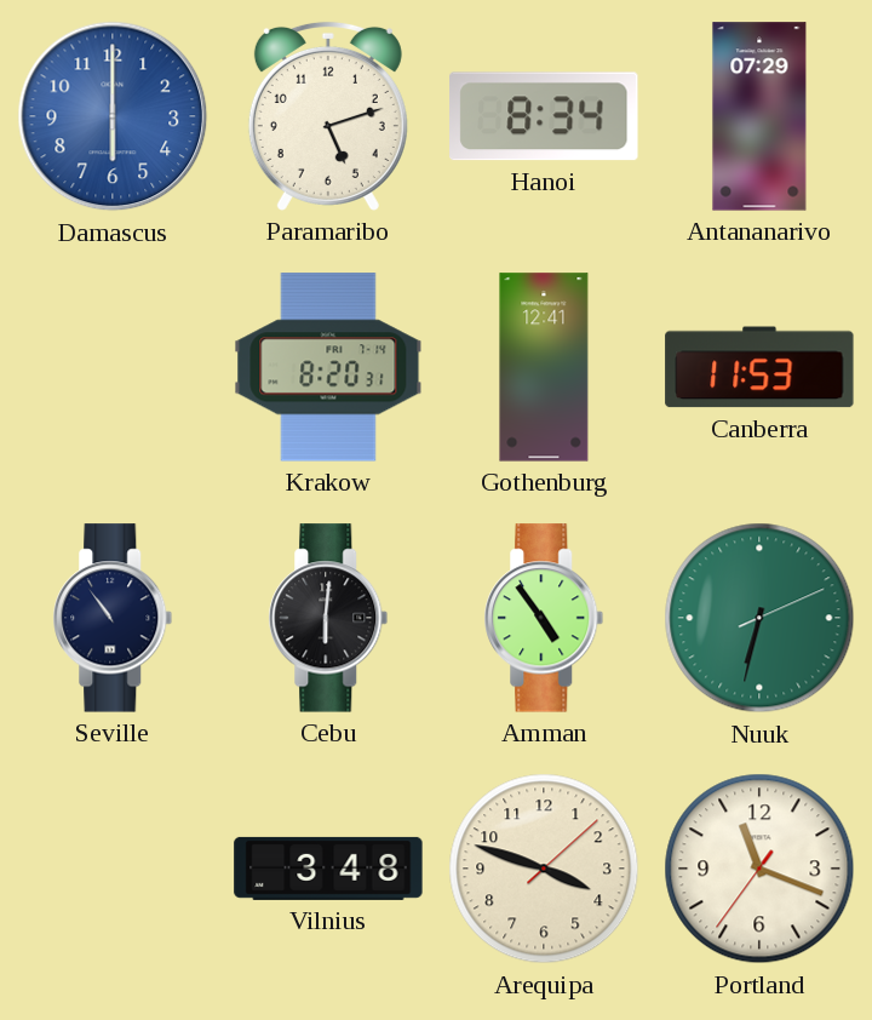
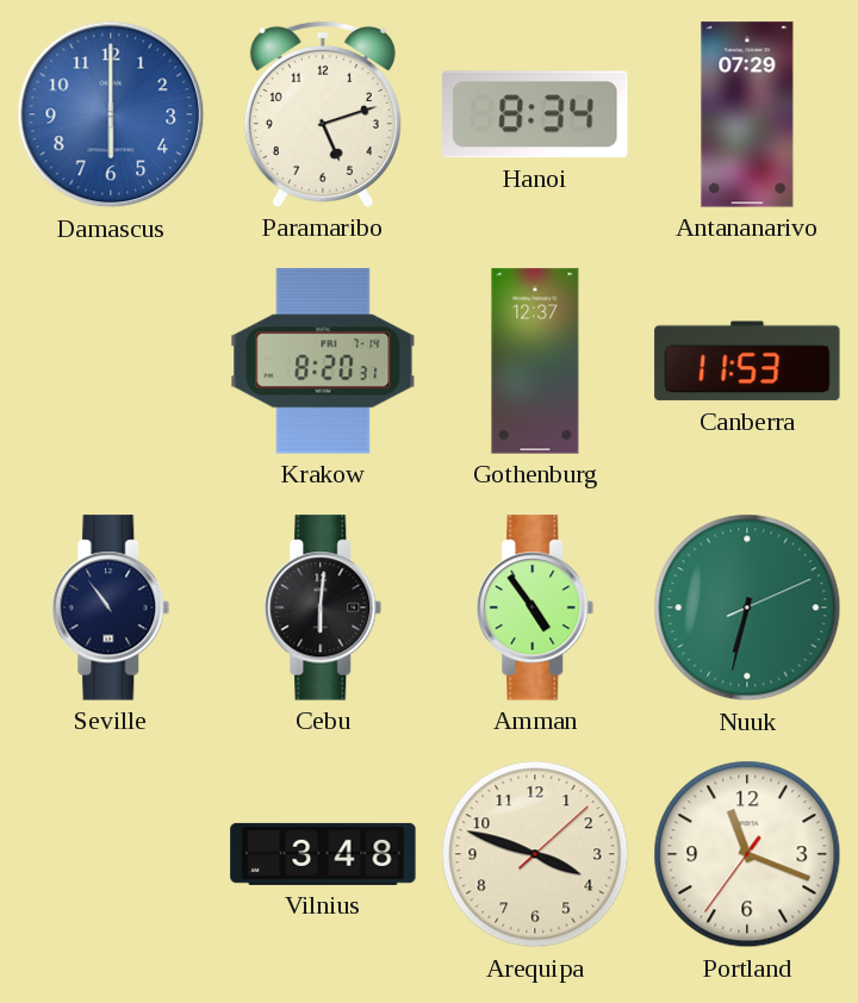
Gothenburg: 12:41 -> 12:37 (535, 361)
